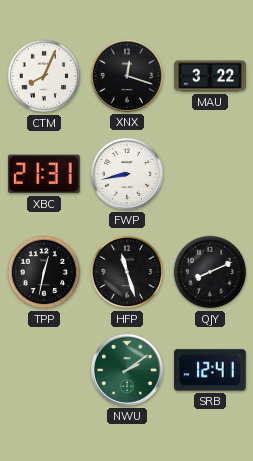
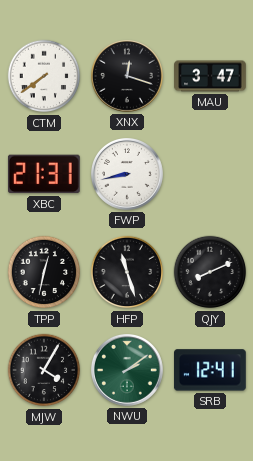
CTM: 8:04 -> 7:39 (44, 76)
MAU: 3:22 -> 3:47 (210, 76)
MJW: none -> 4:05 (44, 370)
